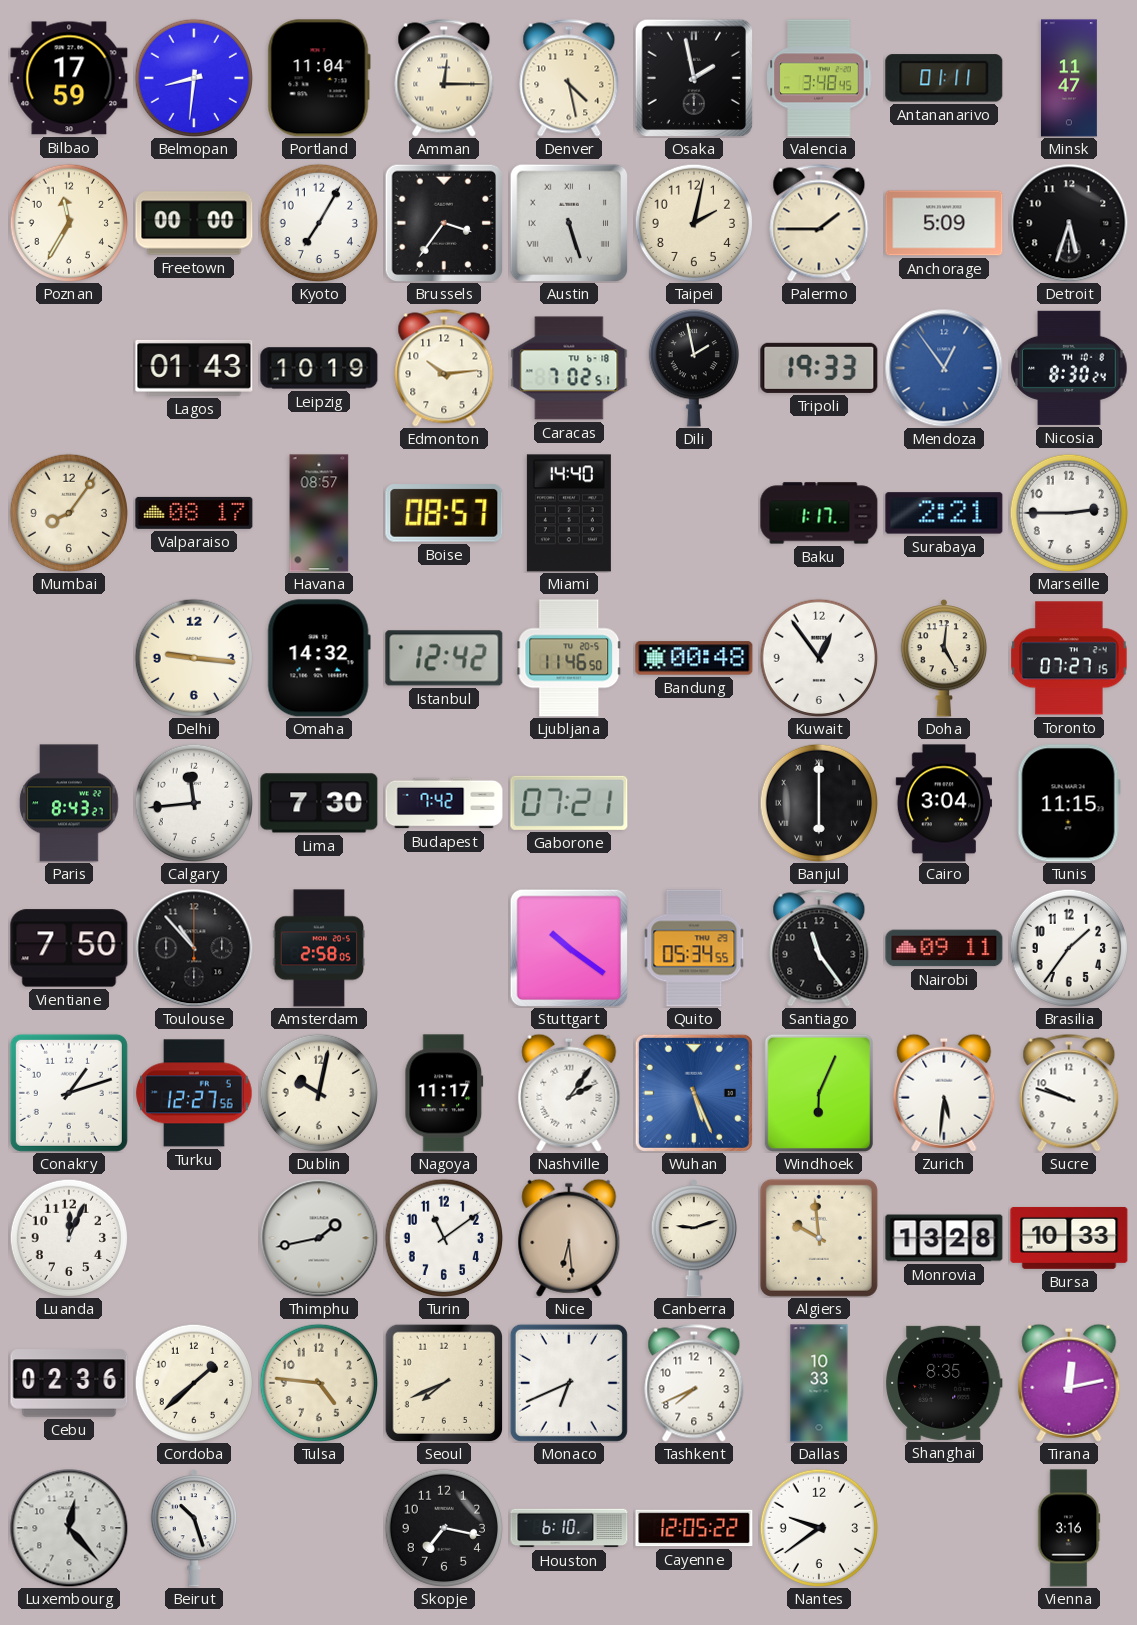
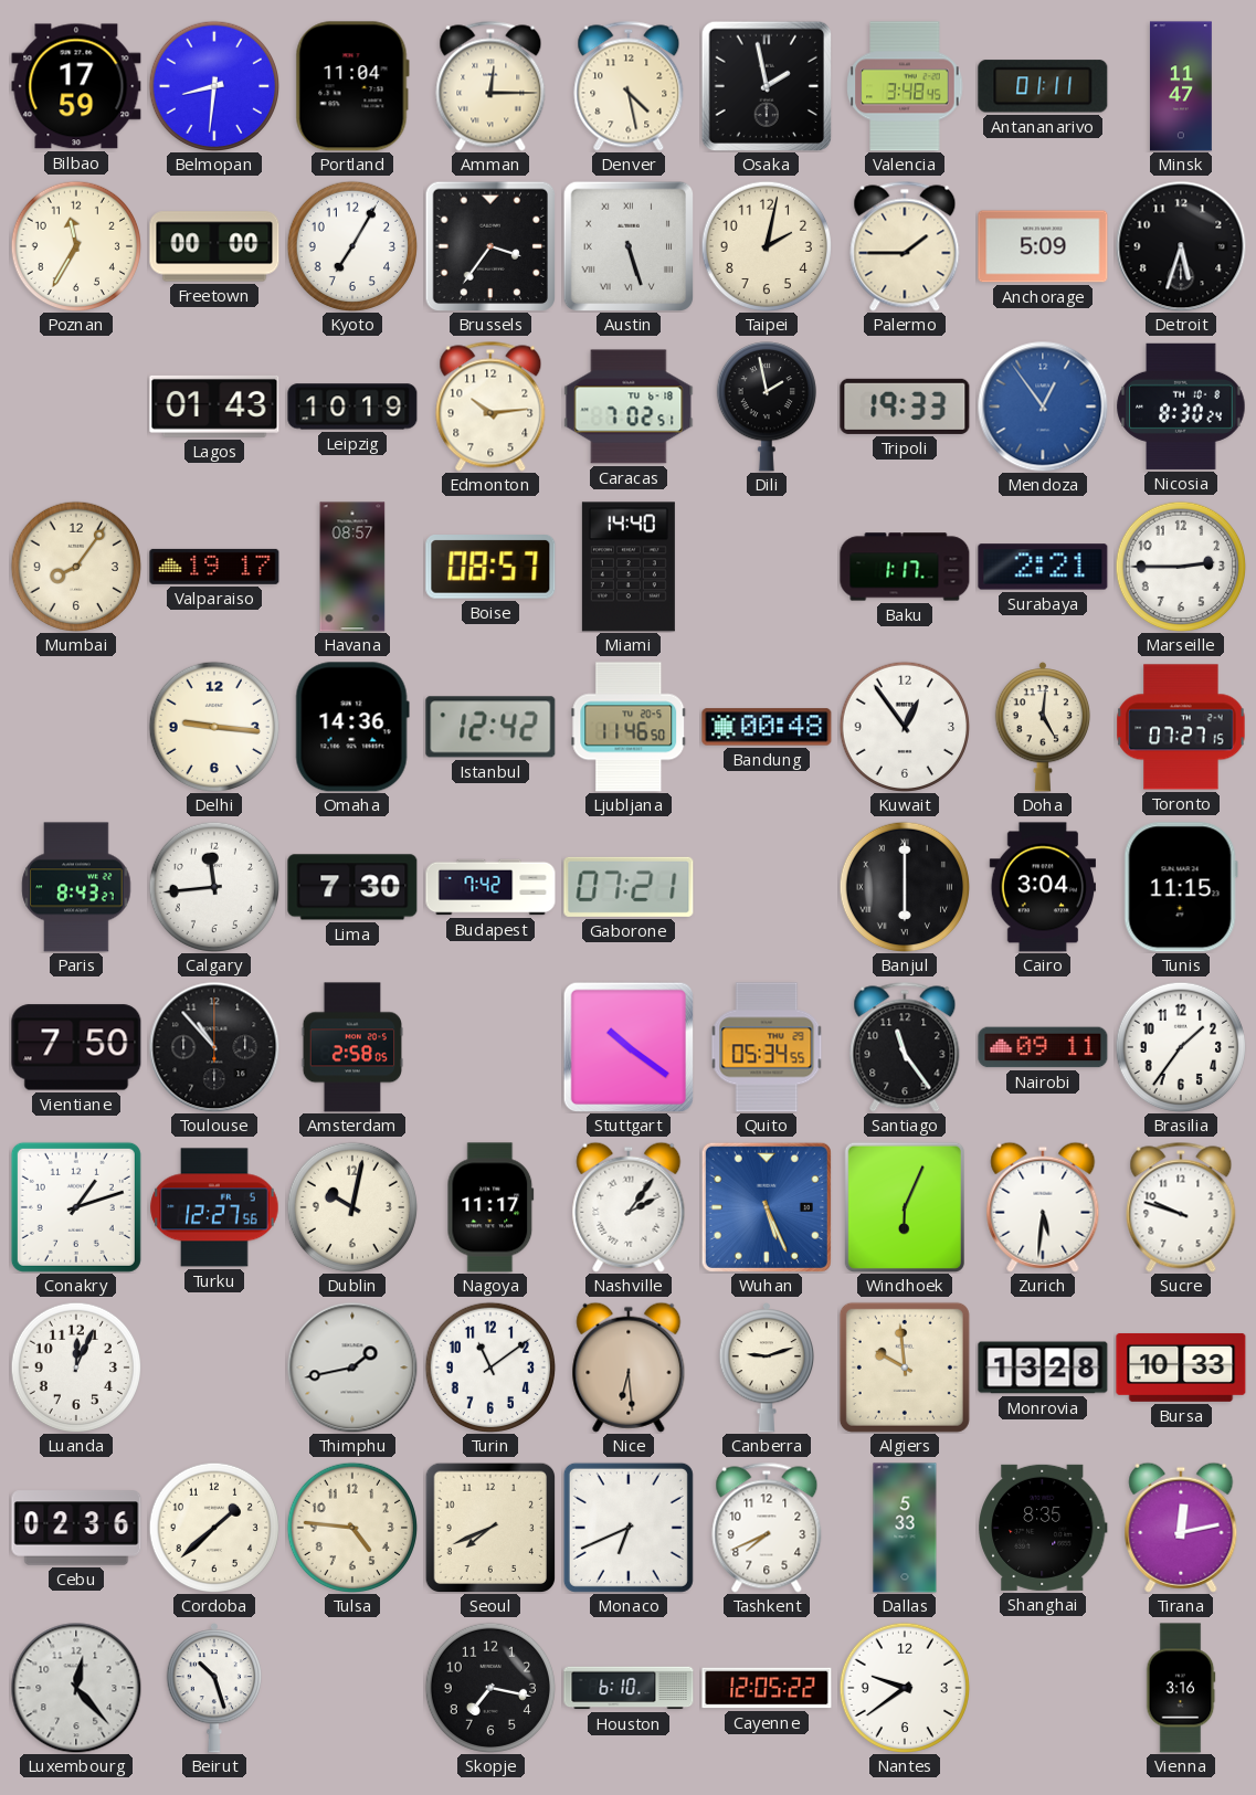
Valparaiso: 08:17 -> 19:17 (214, 567)
Omaha: 14:32 -> 14:36 (352, 727)
Dallas: 10:33 -> 5:33 (905, 1528)
